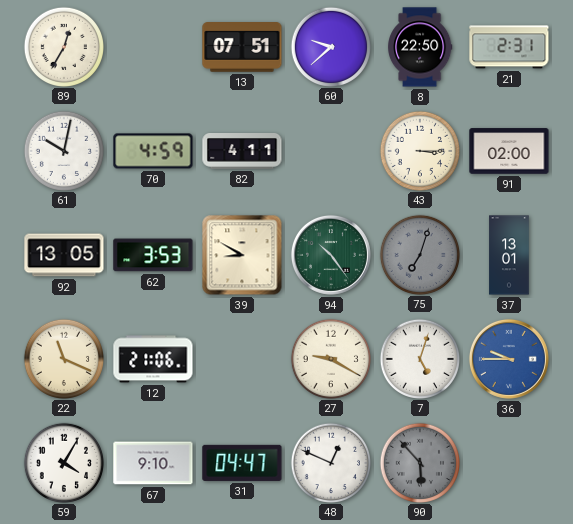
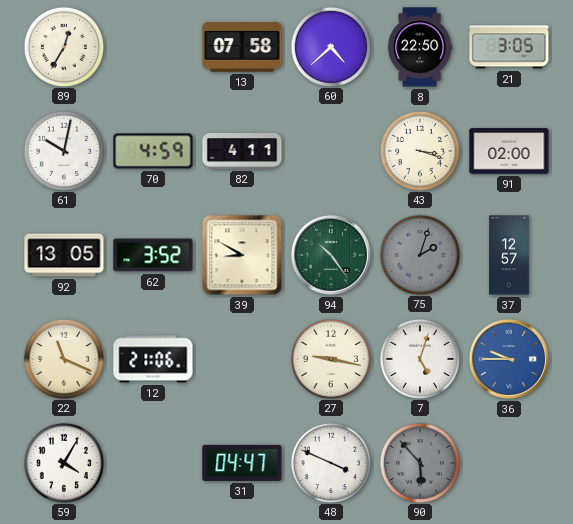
13: 07:51 -> 07:58 (242, 48)
60: 9:38 -> 4:38 (330, 46)
21: 2:31 -> 3:05 (509, 47)
43: 3:15 -> 3:18 (419, 150)
62: 3:53 -> 3:52 (153, 255)
75: 7:03 -> 2:03 (419, 254)
37: 13:01 -> 12:57 (509, 255)
27: 9:20 -> 9:17 (330, 358)
67: 9:10 -> none (153, 463)
48: 12:49 -> 3:49 (330, 462)
